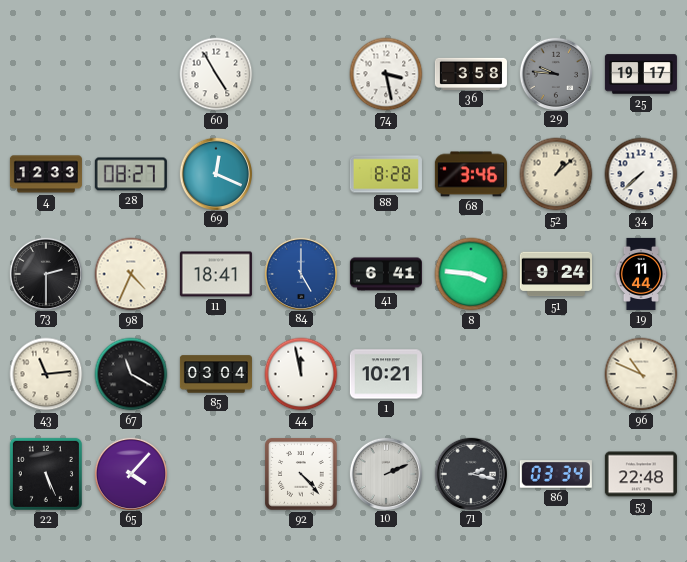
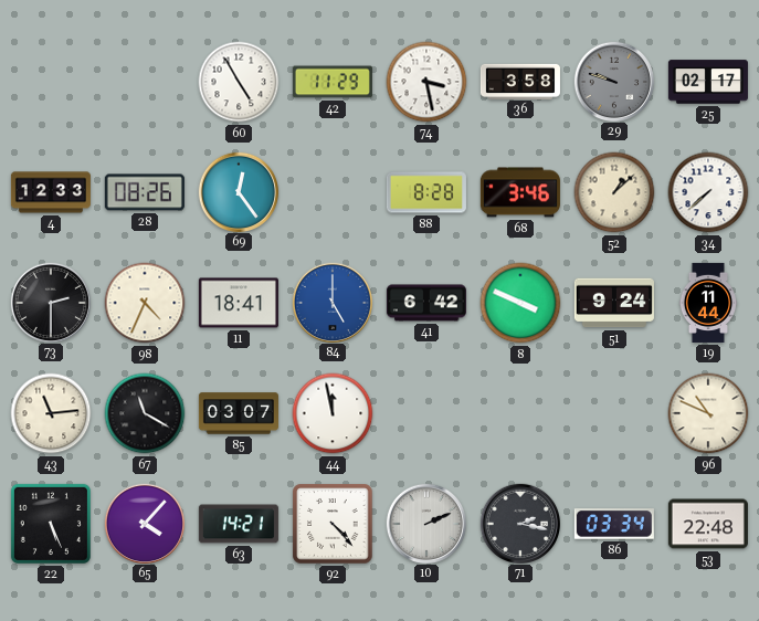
42: none -> 11:29 (333, 82)
29: 9:46 -> 9:48 (613, 81)
25: 19:17 -> 02:17 (708, 82)
28: 08:27 -> 08:26 (145, 192)
69: 12:19 -> 12:24 (238, 191)
41: 6:41 -> 6:42 (426, 303)
8: 3:46 -> 3:49 (520, 303)
85: 03:04 -> 03:07 (239, 413)
1: 10:21 -> none (386, 374)
63: none -> 14:21 (239, 524)
